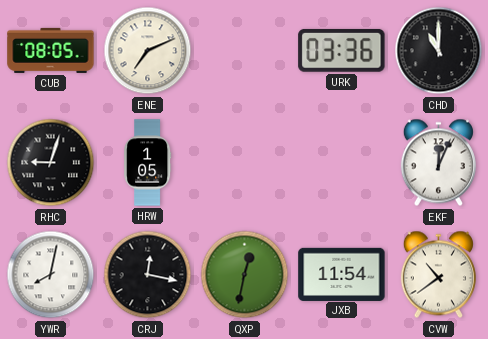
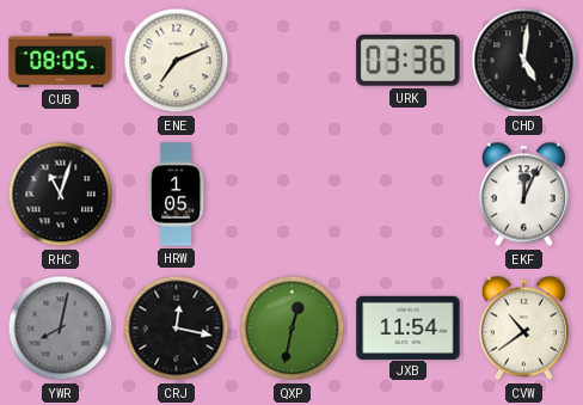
CHD: 11:00 -> 5:01 (524, 61)
RHC: 9:03 -> 11:03 (61, 195)
YWR dial: white -> grey (61, 329)
